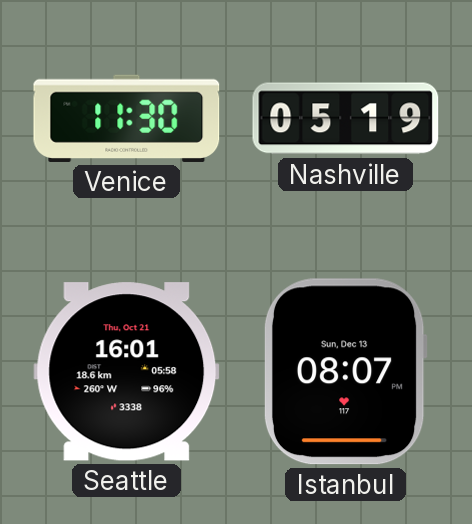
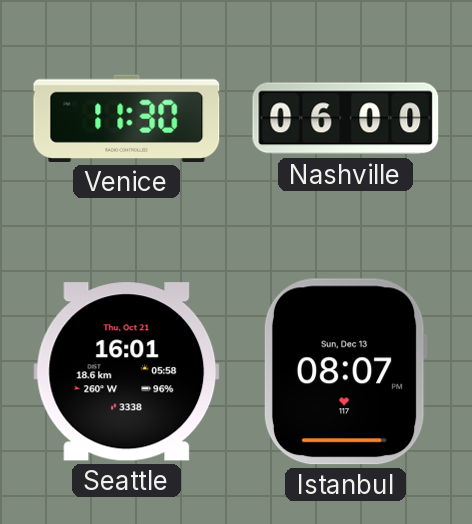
Nashville: 05:19 -> 06:00 (346, 119)
